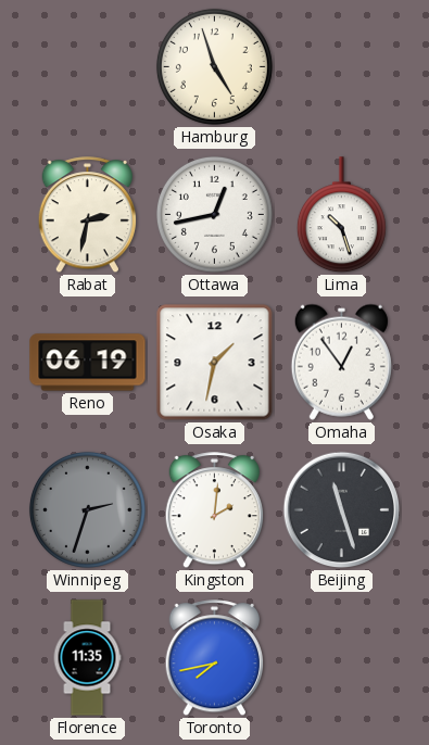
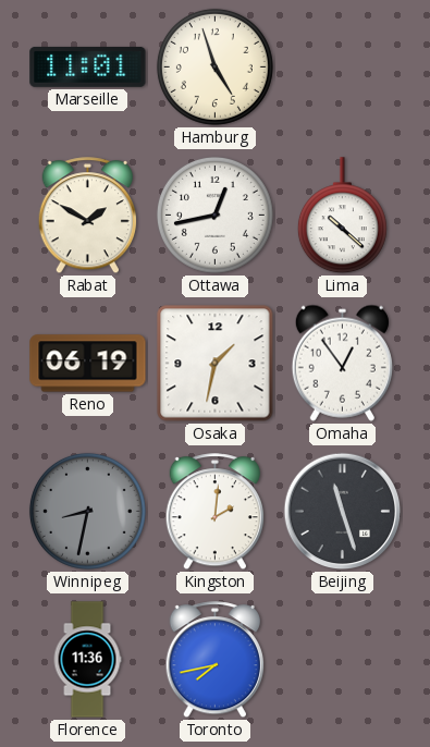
Marseille: none -> 11:01 (88, 66)
Rabat: 2:32 -> 1:50 (87, 216)
Lima: 10:27 -> 10:22 (342, 216)
Winnipeg: 2:33 -> 8:32 (87, 511)
Florence: 11:35 -> 11:36 (87, 660)
